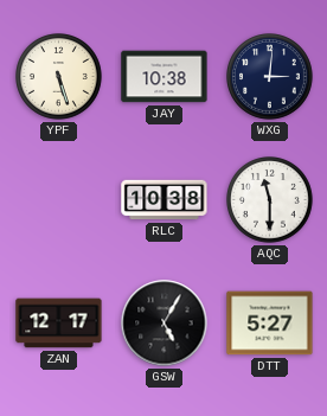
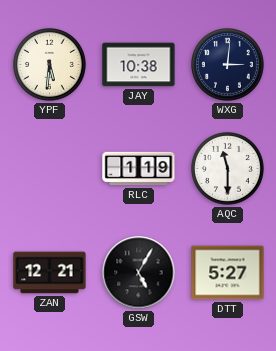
YPF: 5:27 -> 5:31 (50, 65)
RLC: 10:38 -> 1:19 (139, 169)
ZAN: 12:17 -> 12:21 (50, 273)
